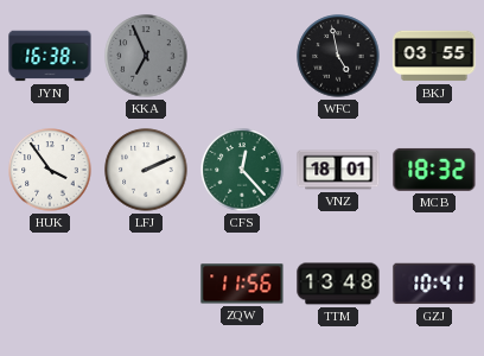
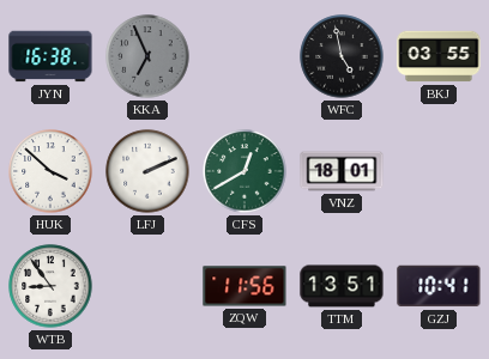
HUK: 3:54 -> 3:52 (50, 171)
CFS: 12:23 -> 12:40 (244, 171)
MCB: 18:32 -> none (434, 170)
WTB: none -> 8:54 (50, 286)
TTM: 13:48 -> 13:51 (342, 286)
